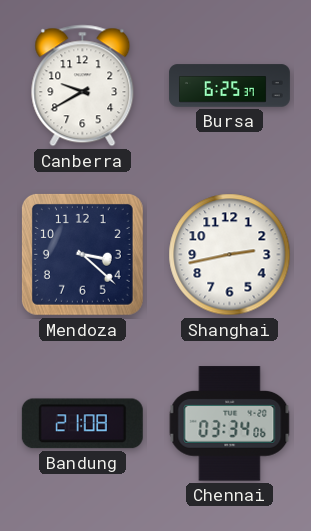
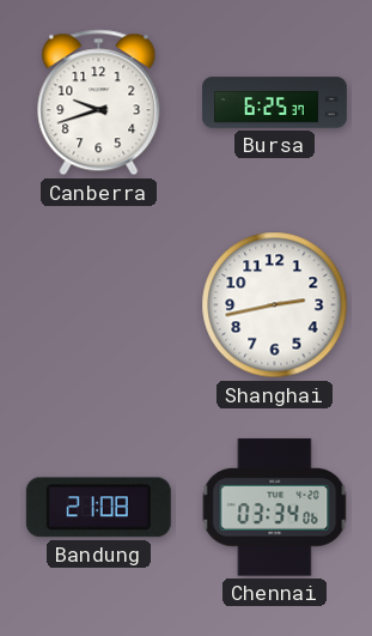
Canberra: 9:40 -> 9:42 (99, 103)
Mendoza: 3:22 -> none (82, 254)
